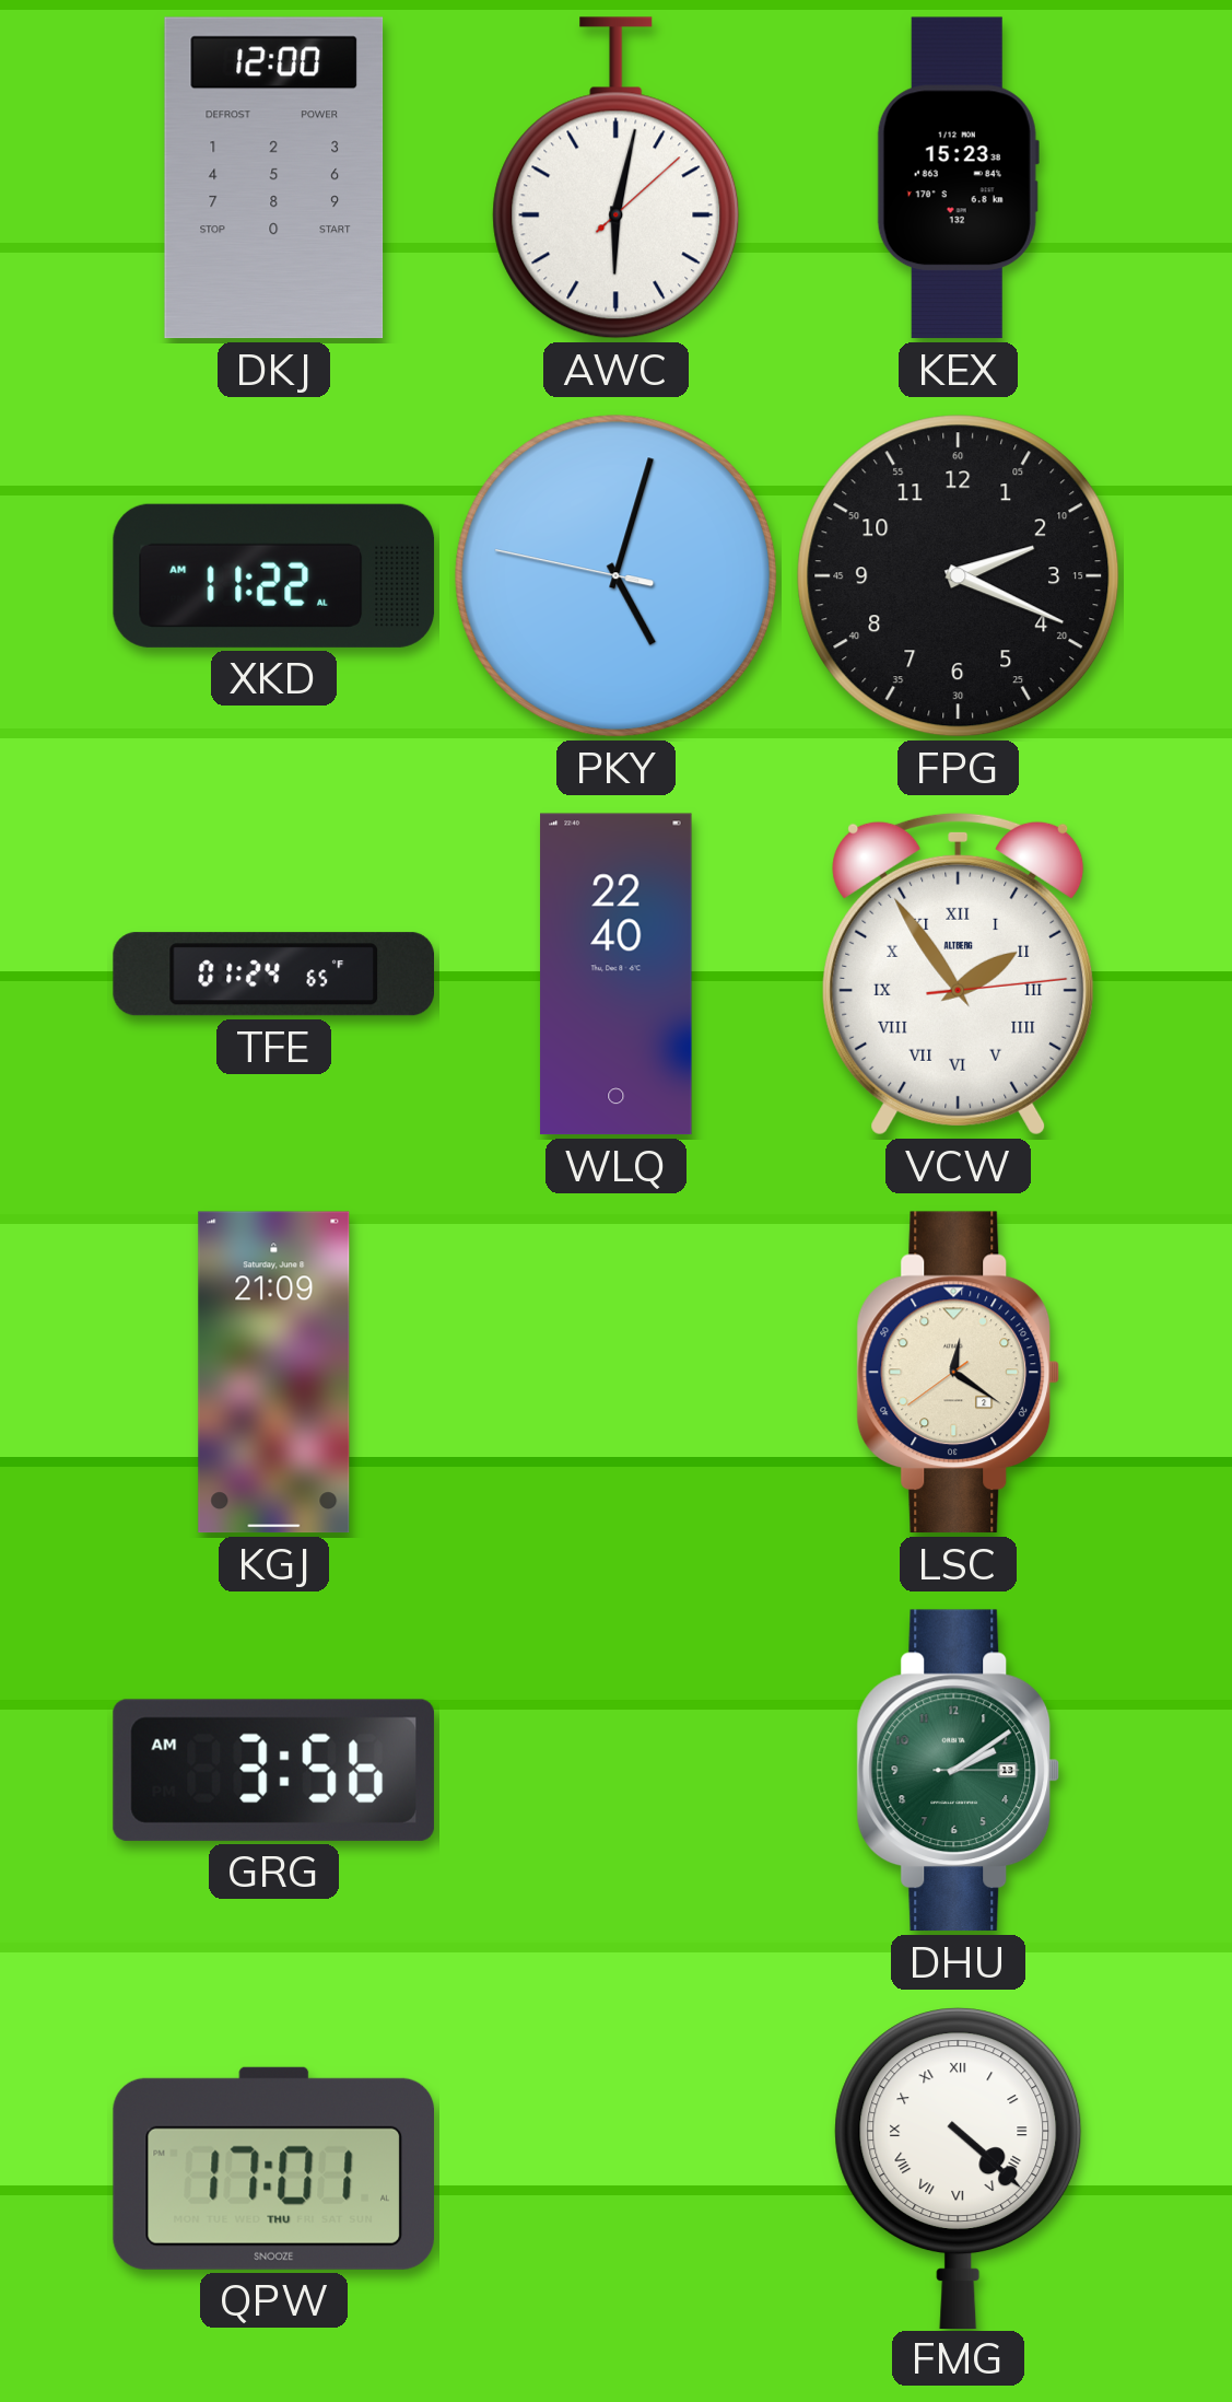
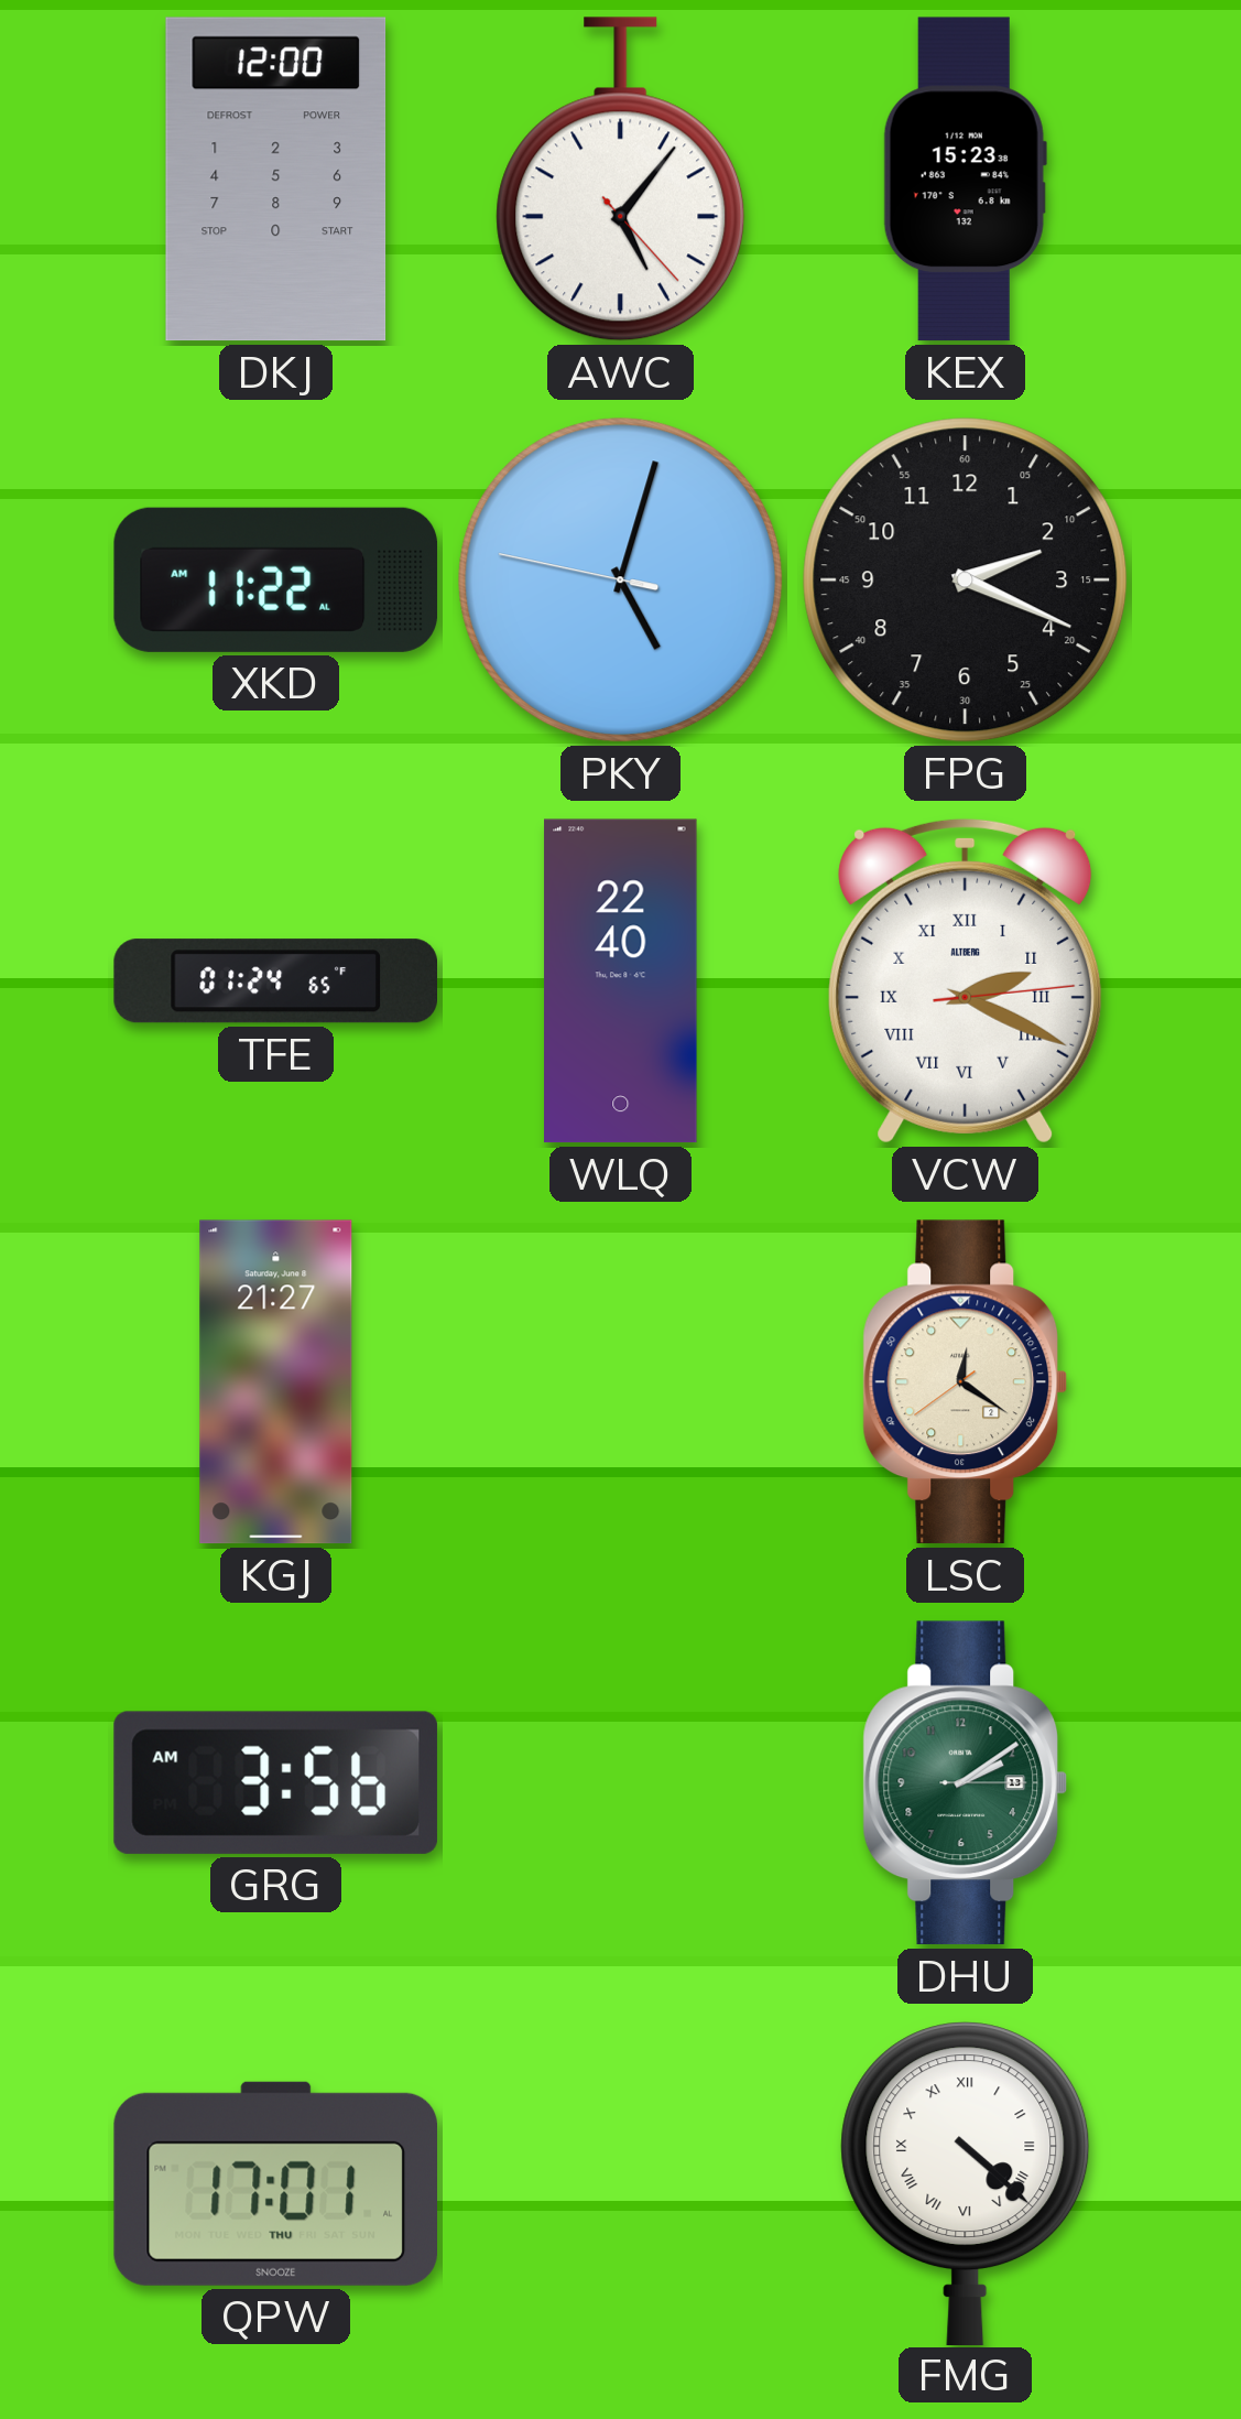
AWC: 6:02 -> 5:06 (621, 180)
VCW: 1:54 -> 2:19 (966, 980)
KGJ: 21:09 -> 21:27 (276, 1382)
